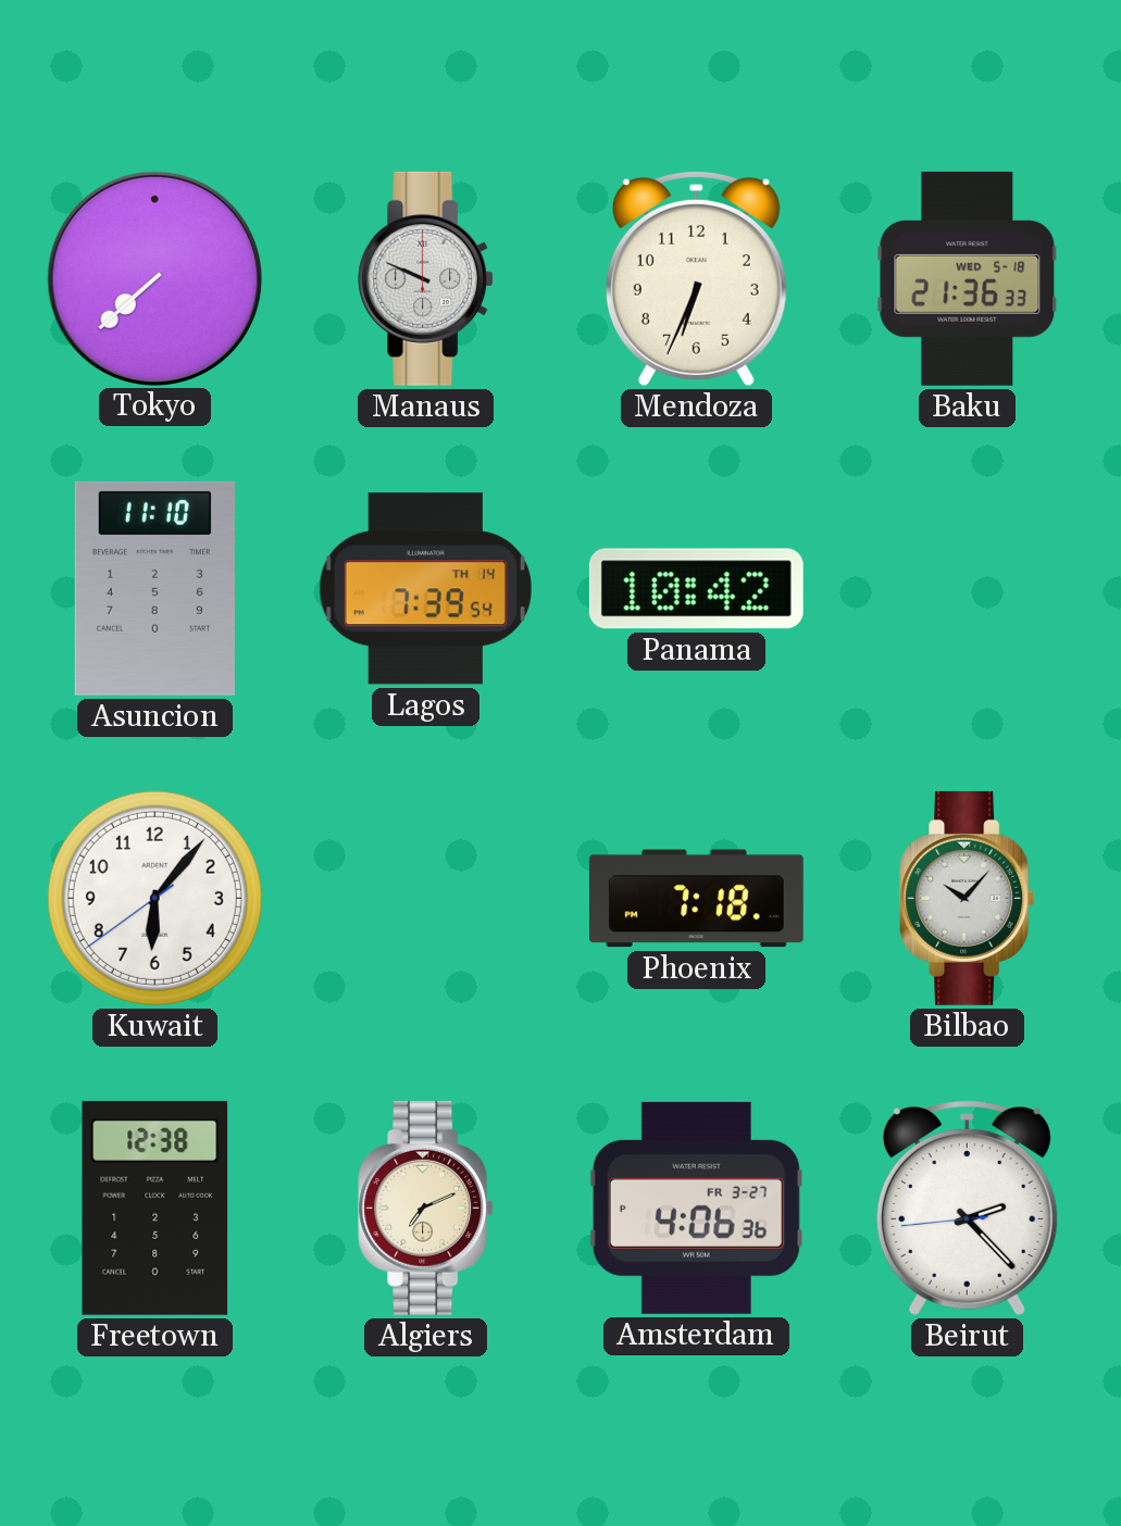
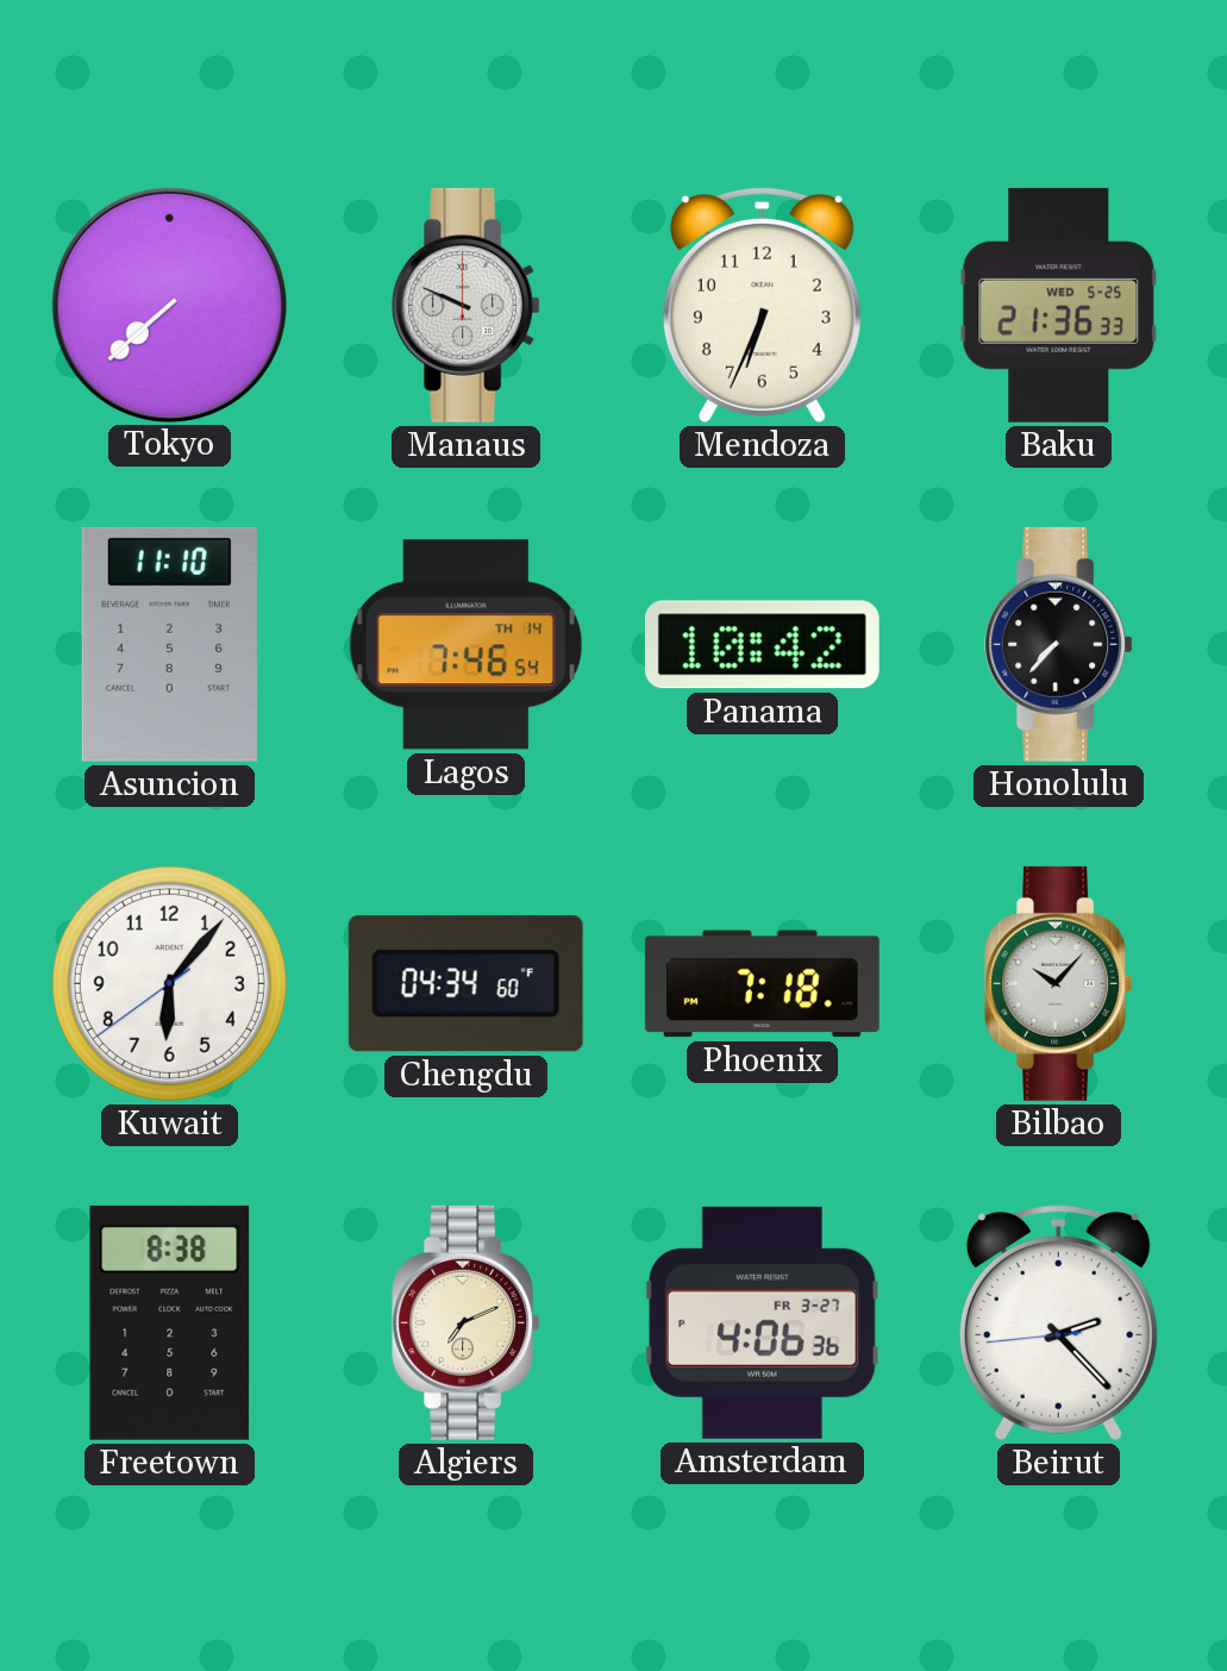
Baku date: WED 5-18 -> WED 5-25 (1059, 305)
Lagos: 7:39 -> 7:46 (465, 645)
Honolulu: none -> 7:37 (1059, 644)
Chengdu: none -> 04:34 (465, 984)
Freetown: 12:38 -> 8:38 (170, 1322)
